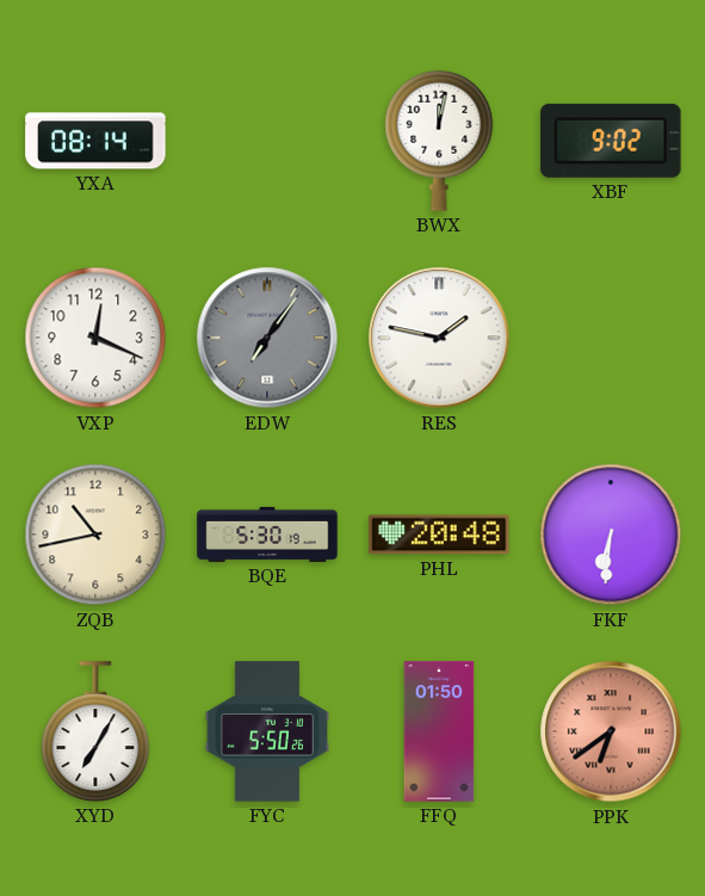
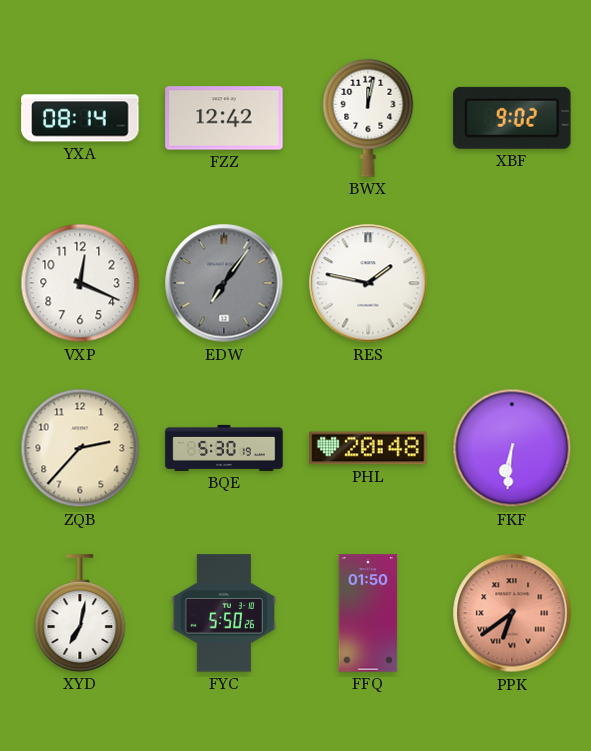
FZZ: none -> 12:42 (224, 118)
ZQB: 10:43 -> 2:37 (80, 448)
XYD: 7:05 -> 7:02 (80, 613)
